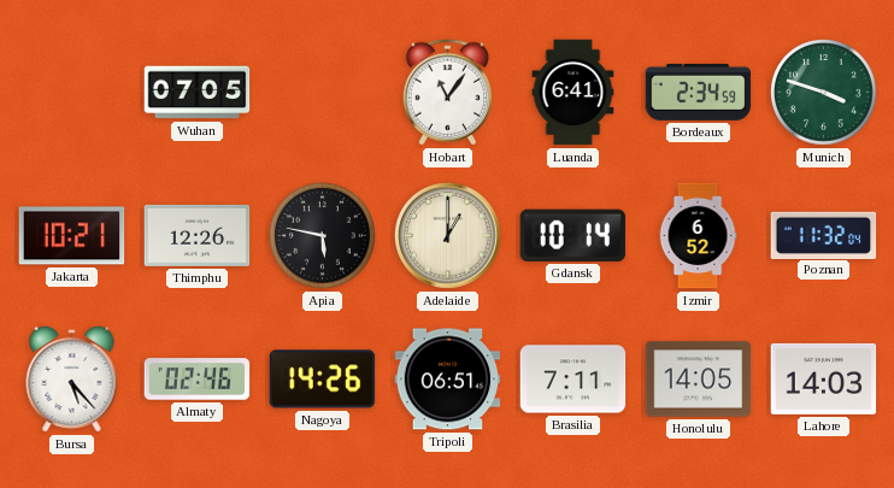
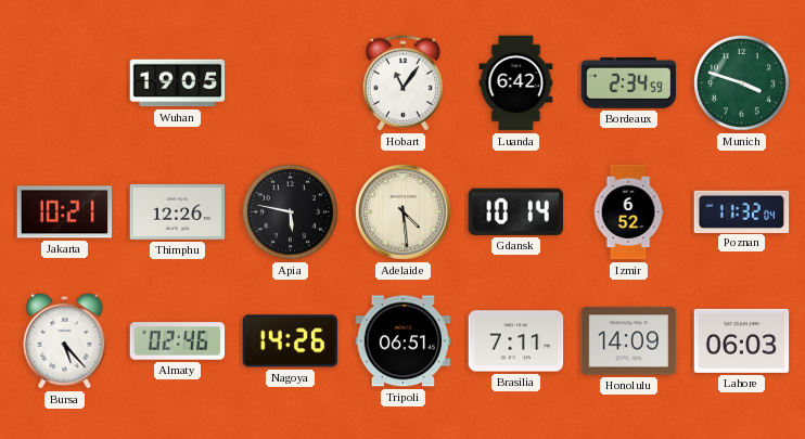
Wuhan: 07:05 -> 19:05 (178, 83)
Luanda: 6:41 -> 6:42 (516, 83)
Adelaide: 1:00 -> 4:29 (404, 212)
Honolulu: 14:05 -> 14:09 (629, 341)
Lahore: 14:03 -> 06:03 (742, 340)
